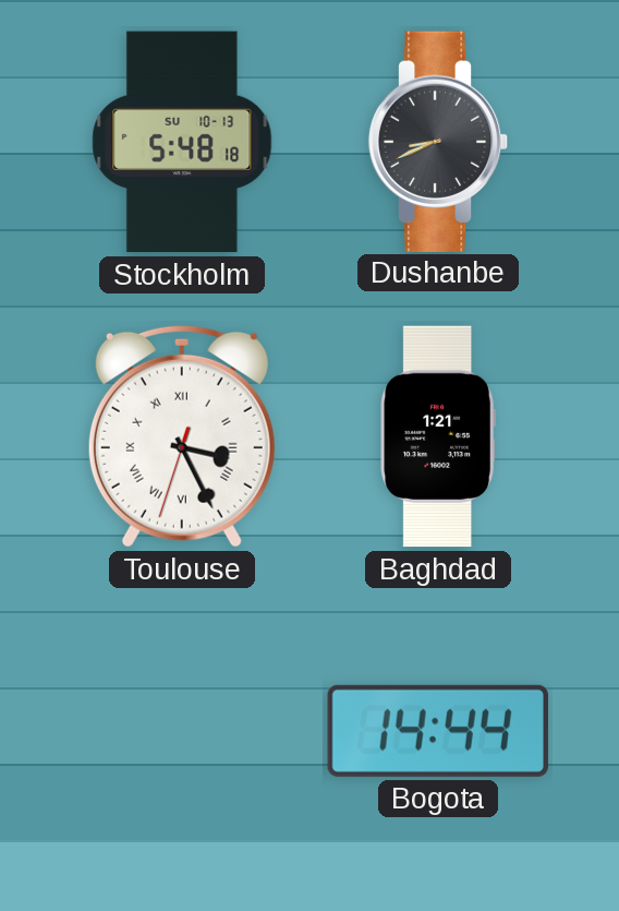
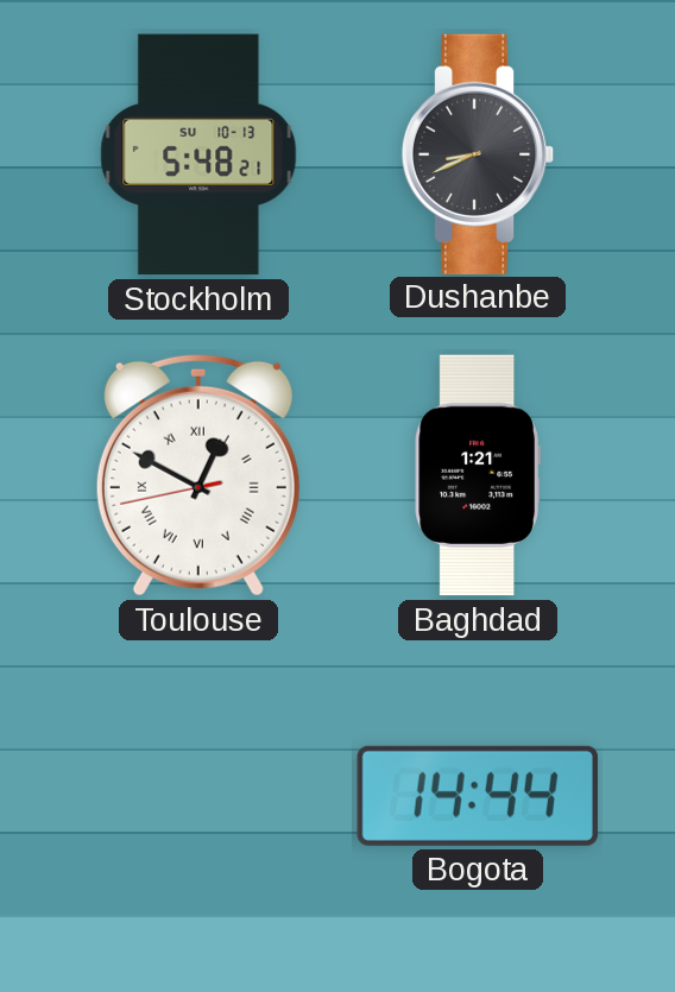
Stockholm: 5:48:18 -> 5:48:21 (198, 154)
Toulouse: 3:25 -> 12:49 (198, 475)
